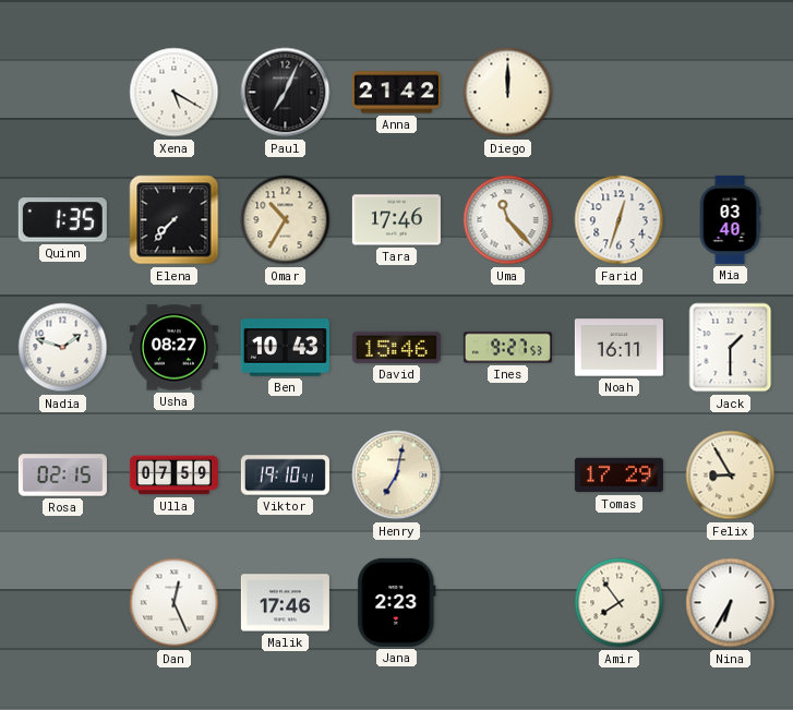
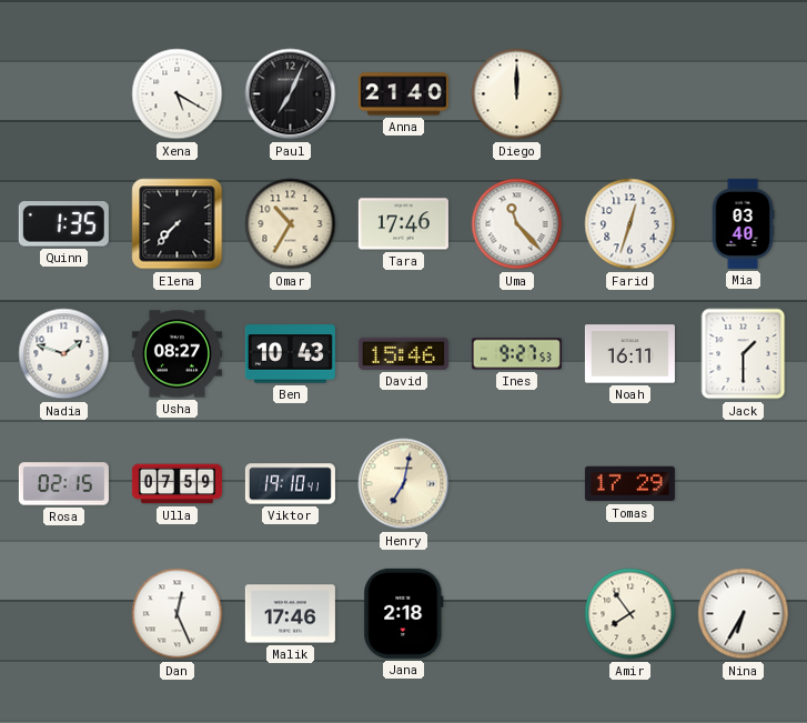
Anna: 21:42 -> 21:40 (403, 94)
Felix: 8:55 -> none (731, 476)
Jana: 2:23 -> 2:18 (404, 613)
